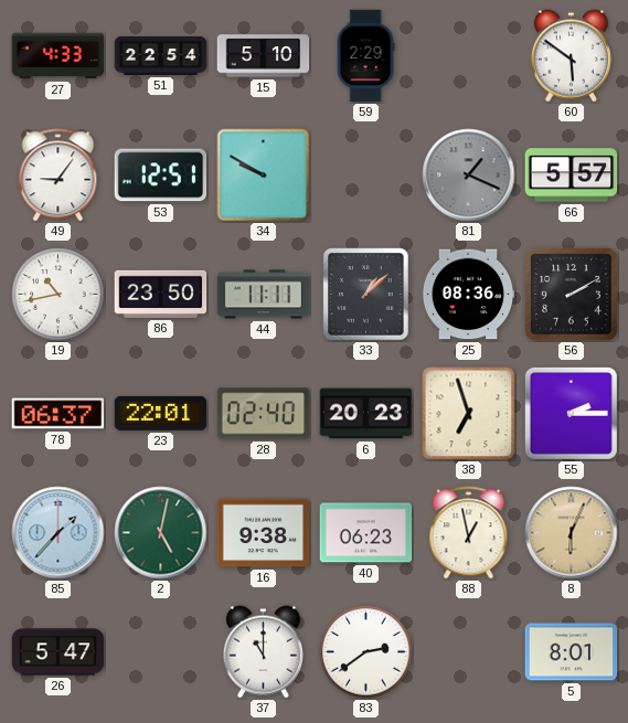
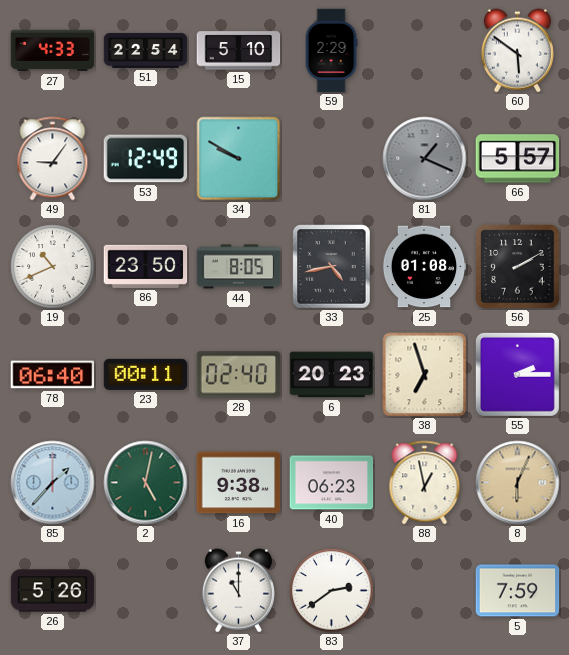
53: 12:51 -> 12:49 (146, 159)
19: 10:43 -> 10:41 (53, 267)
44: 11:11 -> 8:05 (239, 267)
33: 1:08 -> 4:43 (332, 267)
25: 08:36 -> 01:08 (424, 267)
78: 06:37 -> 06:40 (53, 375)
23: 22:01 -> 00:11 (146, 374)
26: 5:47 -> 5:26 (53, 591)
5: 8:01 -> 7:59 (518, 591)
